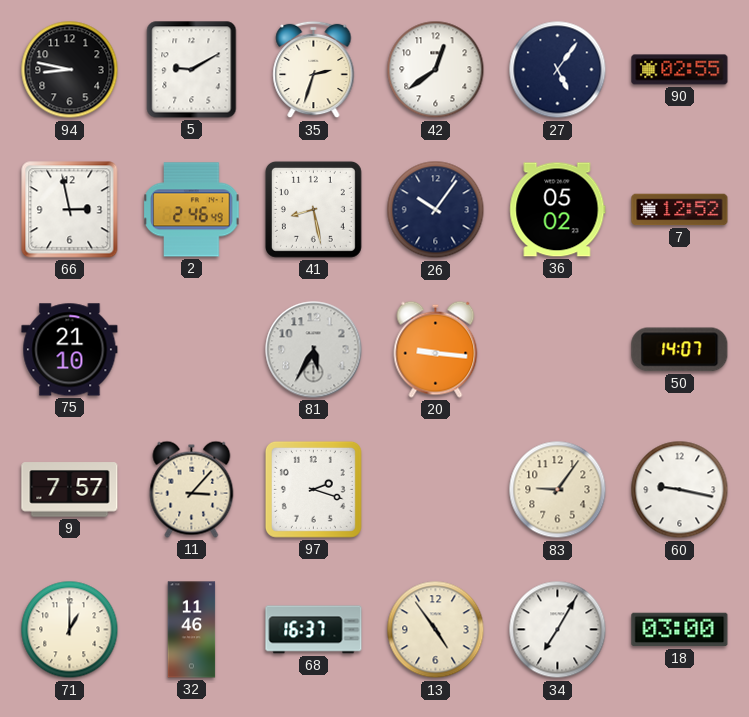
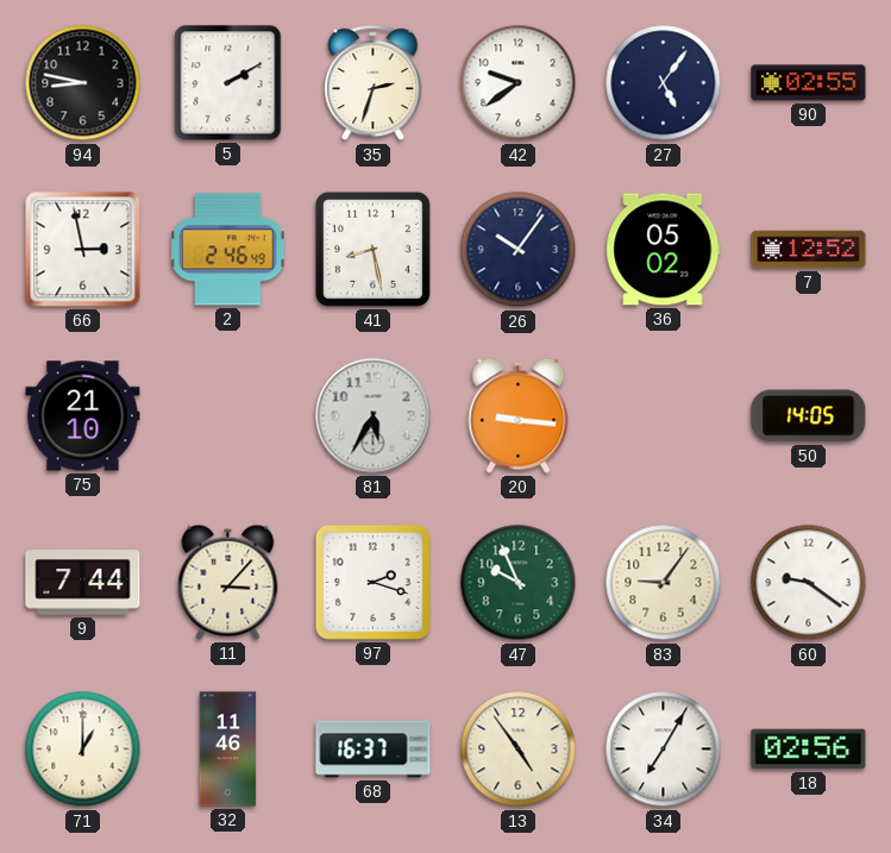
5: 9:10 -> 2:10 (228, 83)
42: 12:39 -> 9:39 (519, 83)
50: 14:07 -> 14:05 (809, 416)
9: 7:57 -> 7:44 (83, 583)
47: none -> 9:56 (519, 583)
60: 9:17 -> 9:21 (809, 583)
18: 03:00 -> 02:56 (809, 749)
